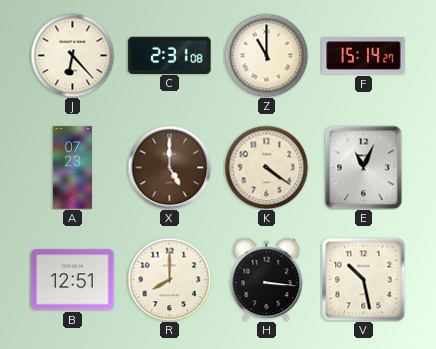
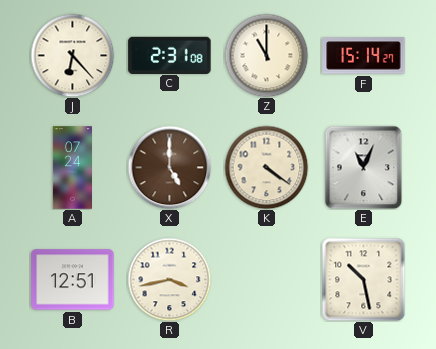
A: 07:23 -> 07:24 (72, 168)
R: 8:00 -> 3:43 (169, 279)
H: 3:16 -> none (267, 280)
